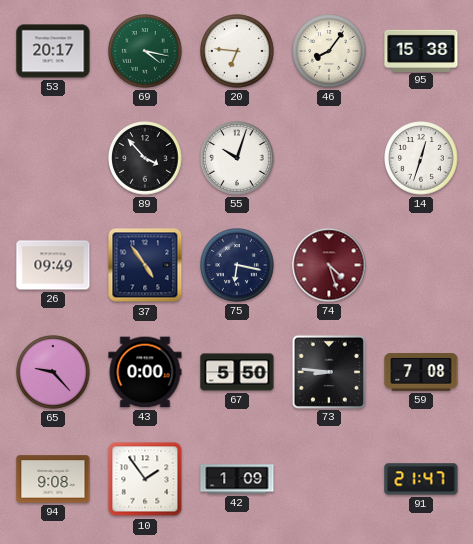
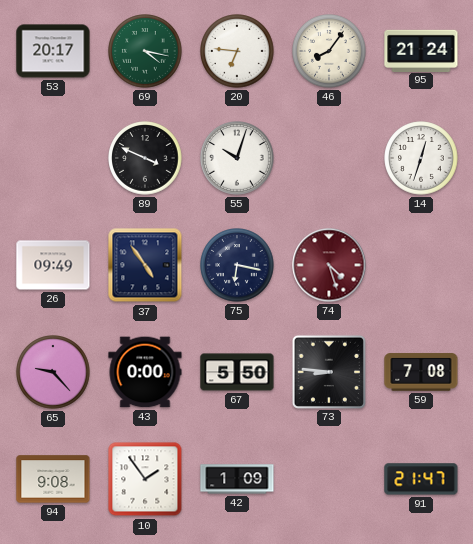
95: 15:38 -> 21:24 (421, 50)
89: 3:53 -> 3:49 (145, 158)
